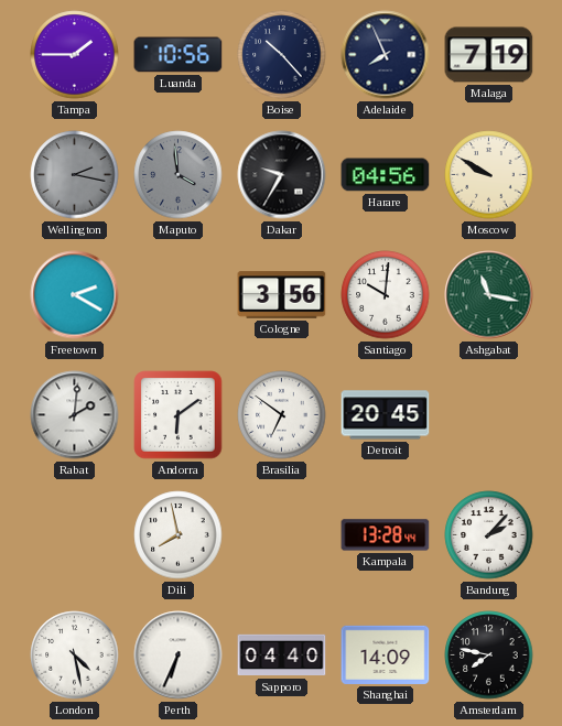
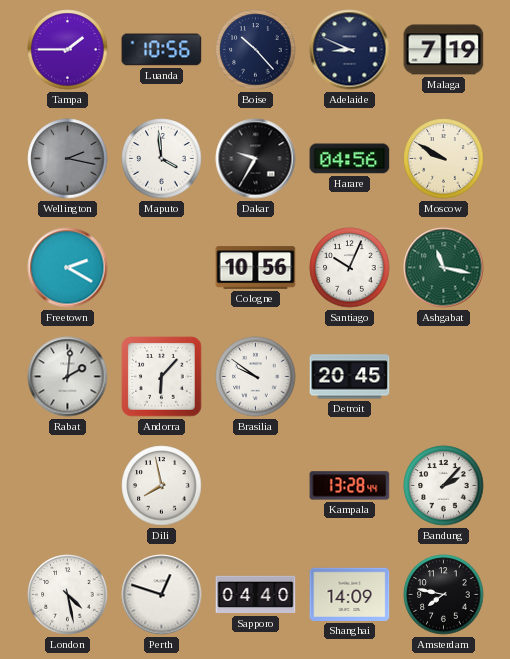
Adelaide: 7:56 -> 8:49 (350, 50)
Maputo dial: grey -> white (162, 159)
Cologne: 3:56 -> 10:56 (256, 268)
Santiago: 10:01 -> 10:04 (350, 268)
Andorra: 6:09 -> 6:07 (162, 377)
Brasilia: 6:51 -> 9:51 (256, 377)
Perth: 6:34 -> 12:48 (162, 595)
